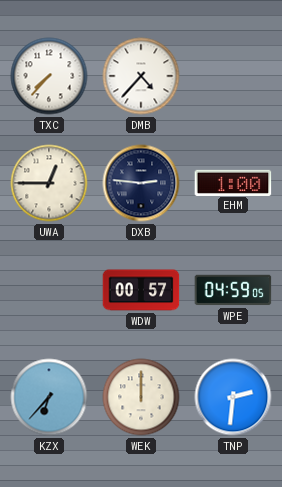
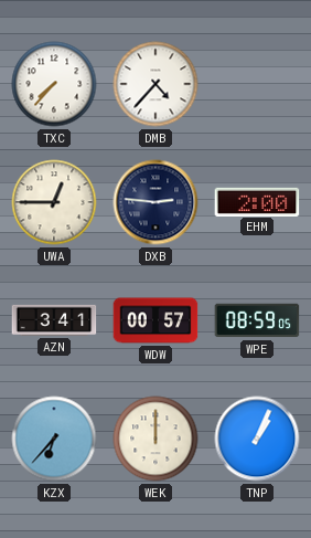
EHM: 1:00 -> 2:00 (257, 201)
AZN: none -> 3:41 (54, 320)
WPE: 04:59 -> 08:59 (257, 320)
TNP: 2:31 -> 1:04 (257, 439)
